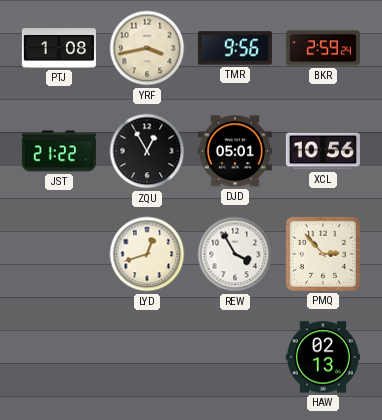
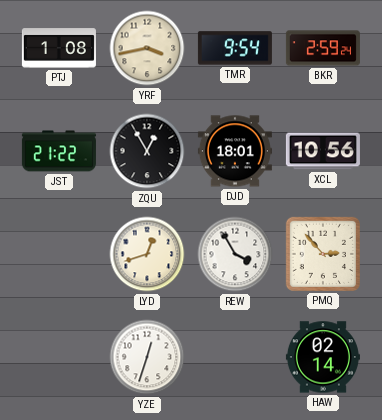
TMR: 9:56 -> 9:54 (235, 48)
DJD: 05:01 -> 18:01 (235, 151)
YZE: none -> 12:33 (147, 357)
HAW: 02:13 -> 02:14 (323, 357)
